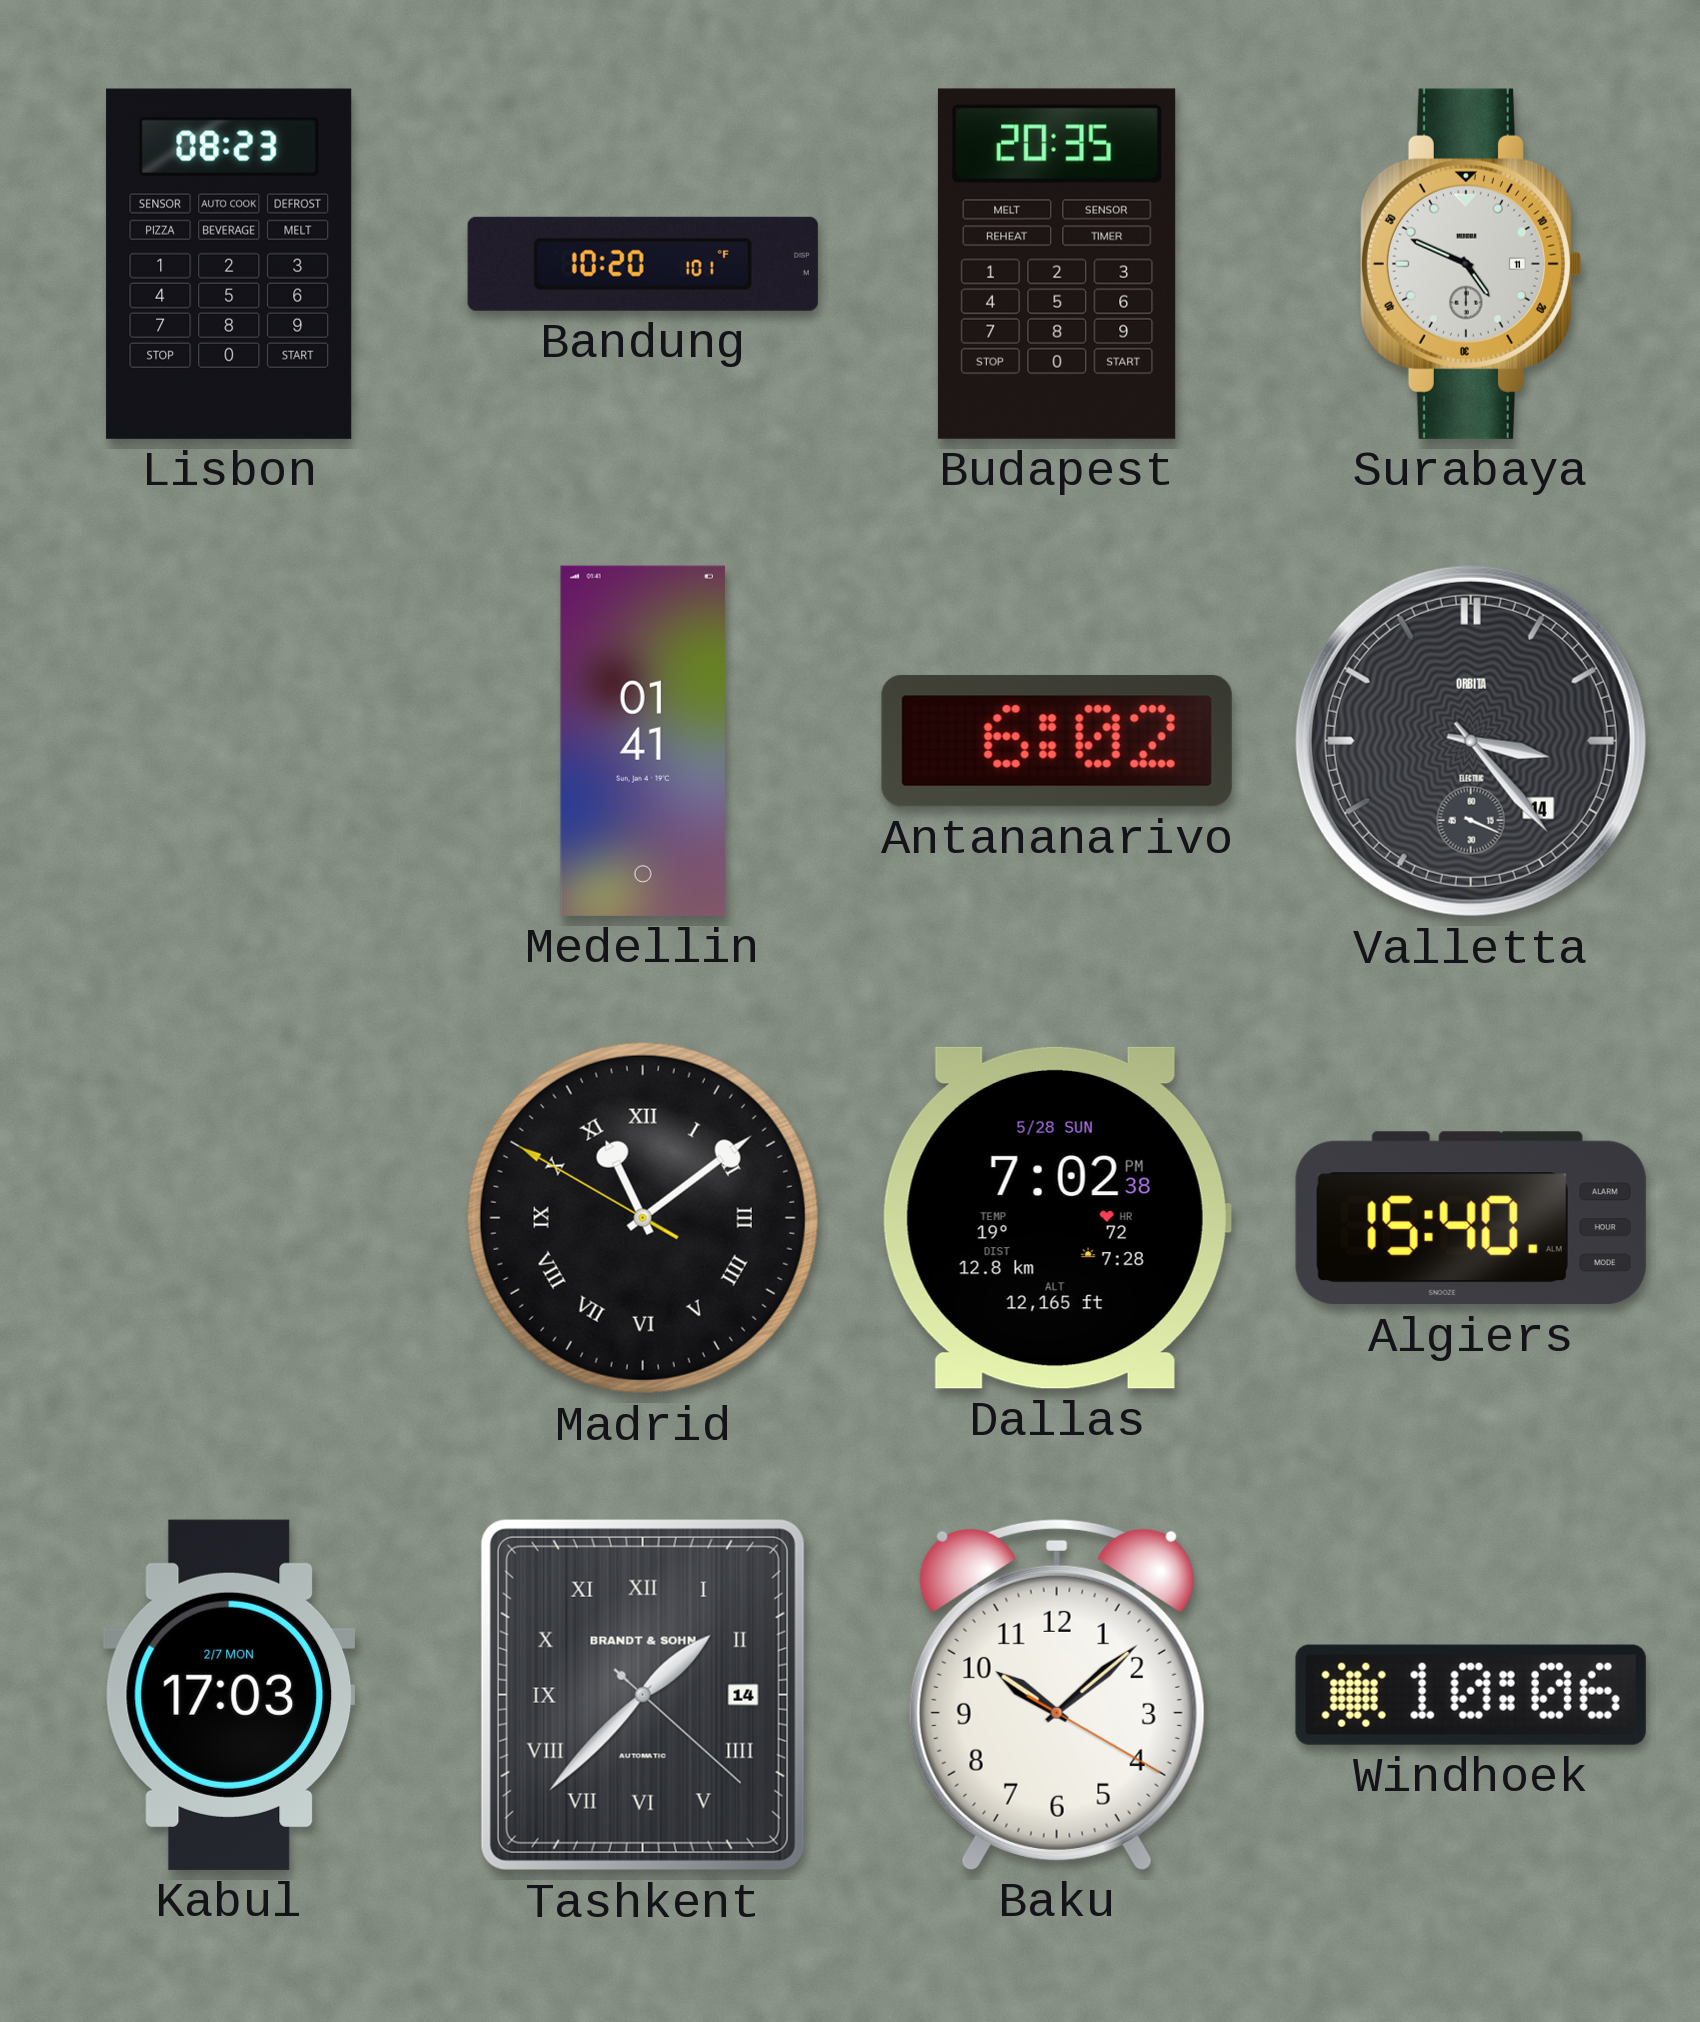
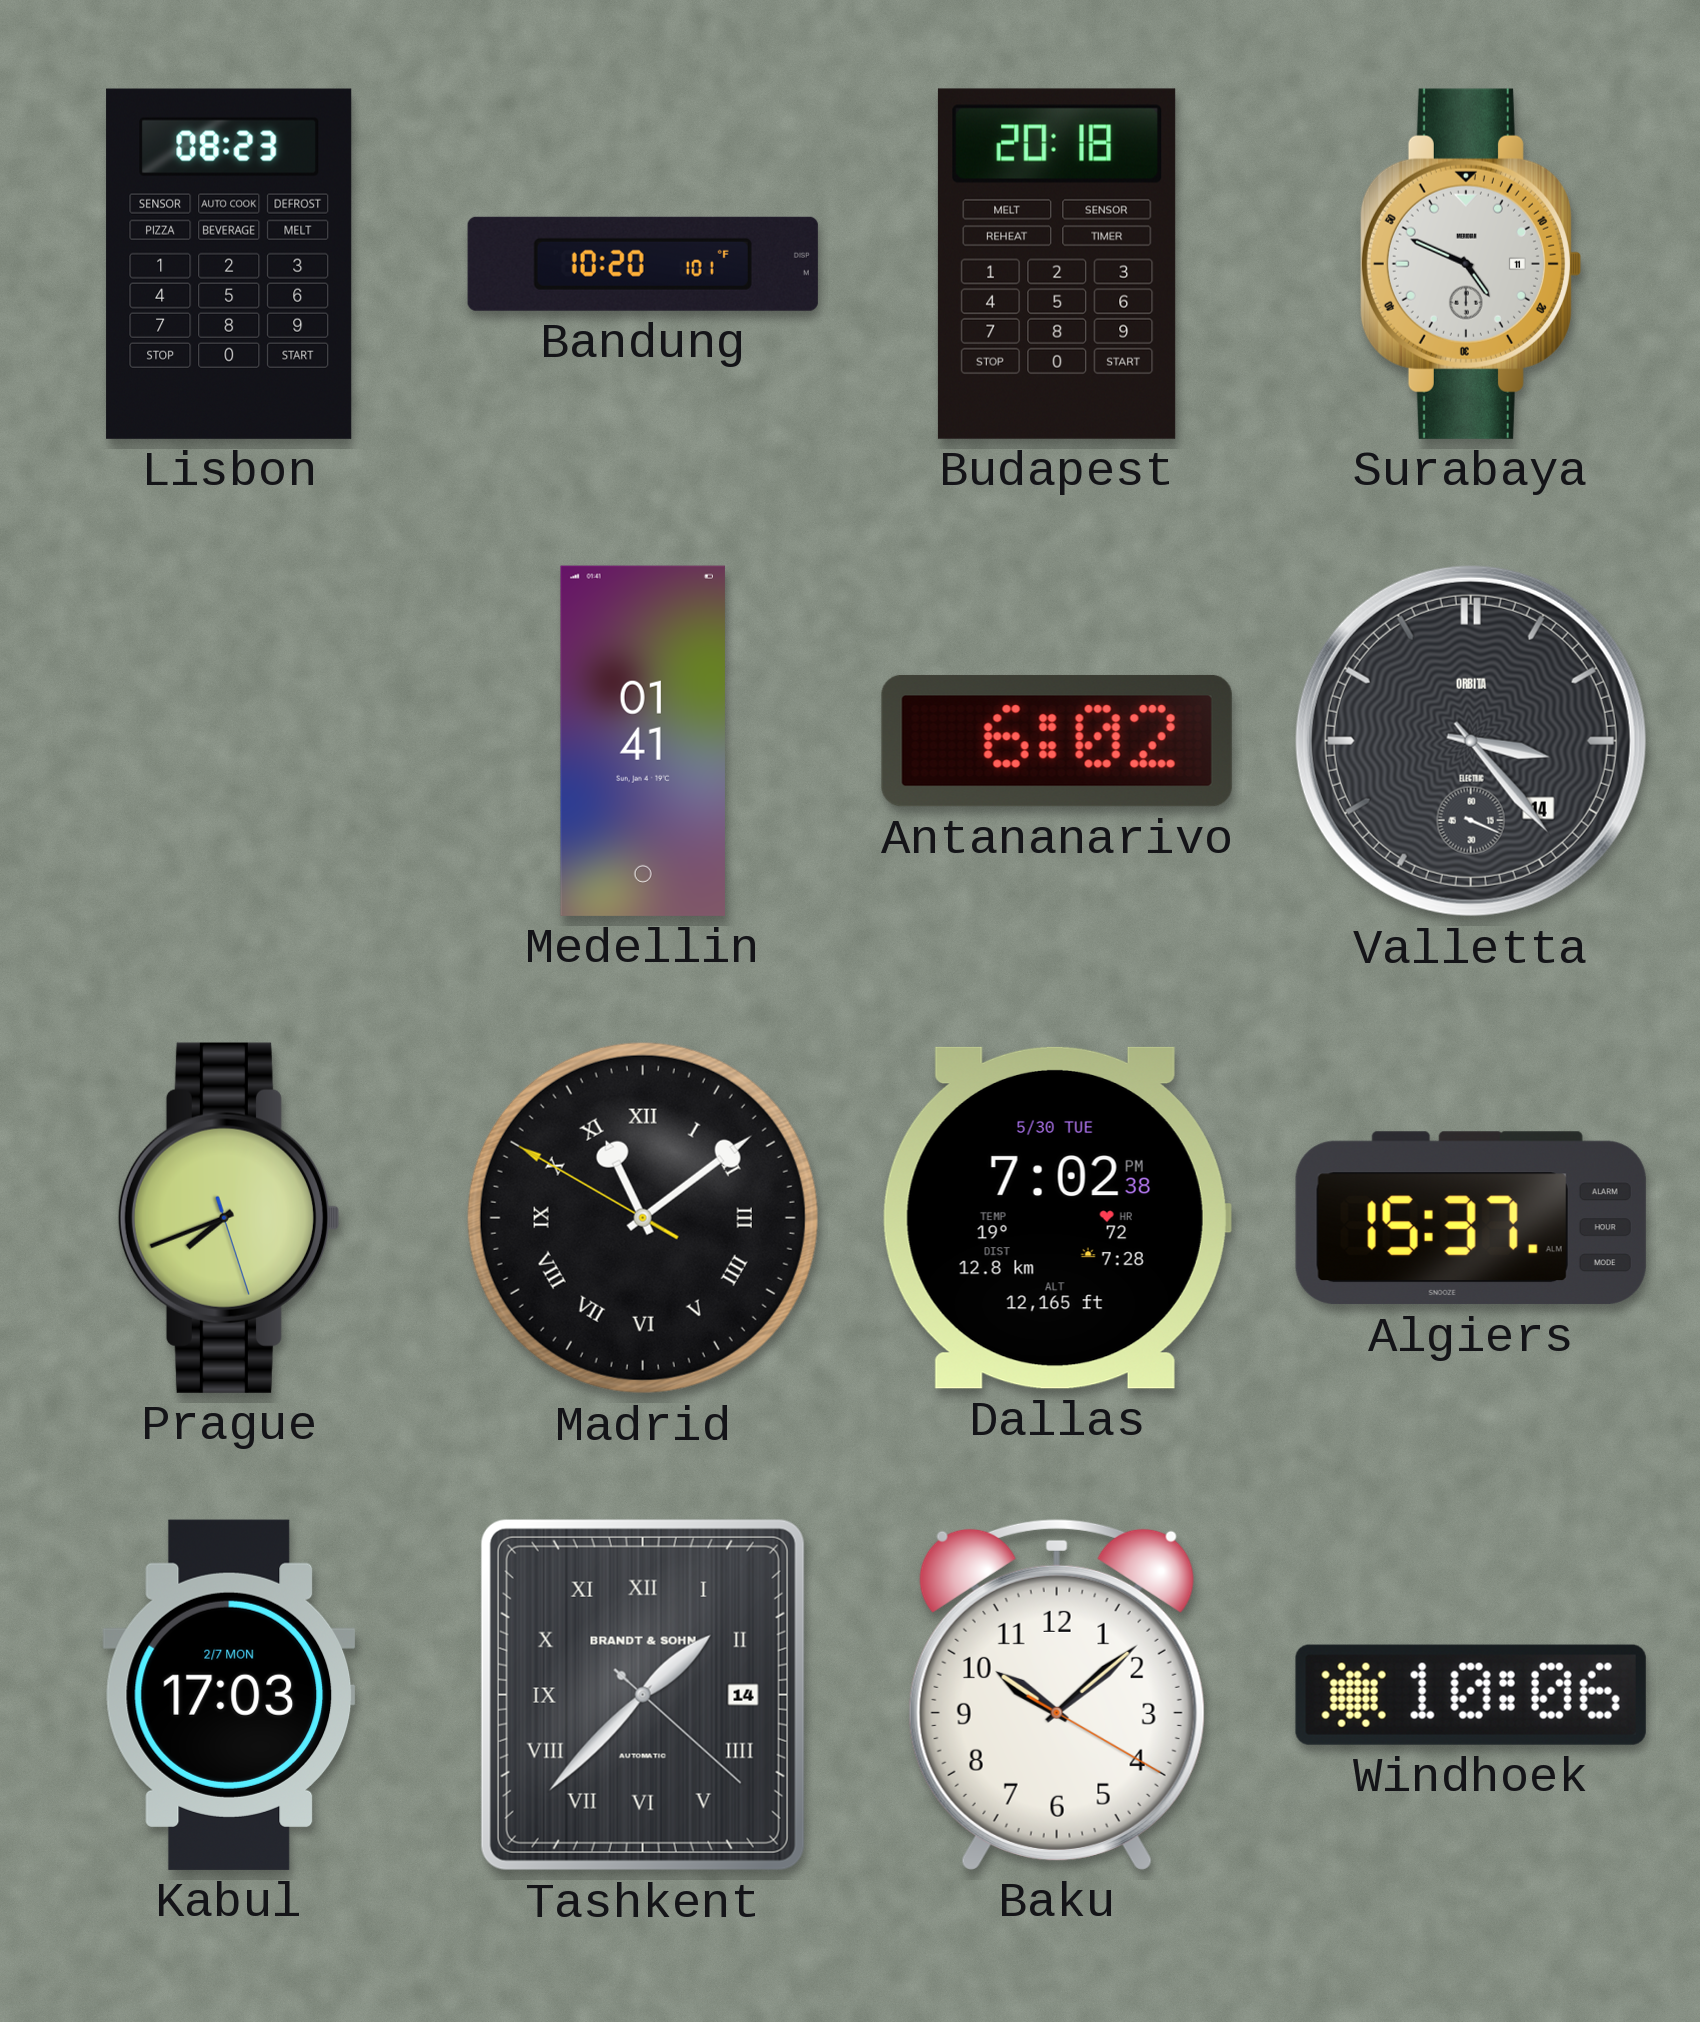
Budapest: 20:35 -> 20:18 (1057, 264)
Prague: none -> 7:41 (228, 1218)
Dallas date: 5/28 SUN -> 5/30 TUE (1057, 1218)
Algiers: 15:40 -> 15:37 (1471, 1218)
